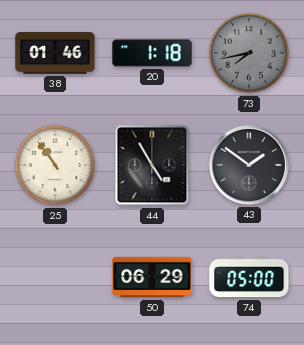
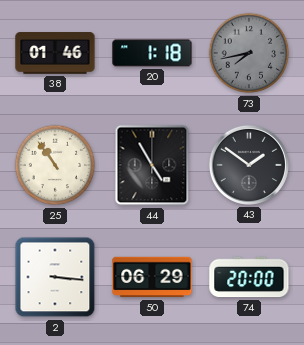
2: none -> 3:16 (55, 277)
74: 05:00 -> 20:00 (249, 277)
